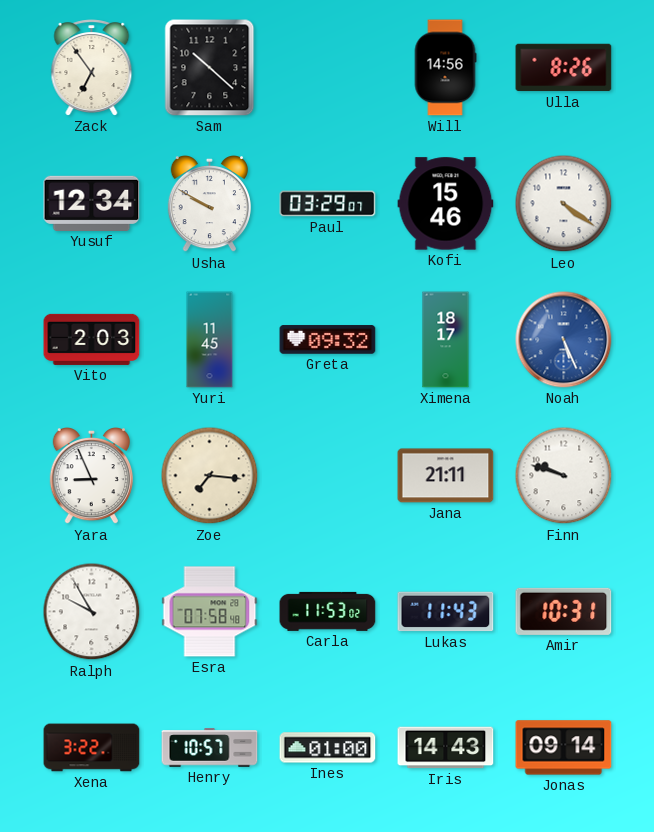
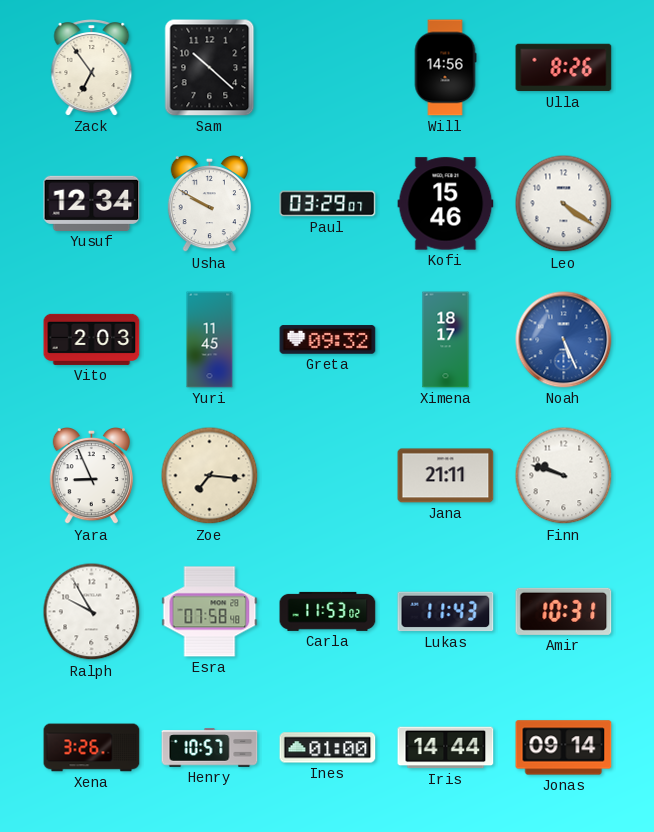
Xena: 3:22 -> 3:26 (92, 748)
Iris: 14:43 -> 14:44 (446, 748)
